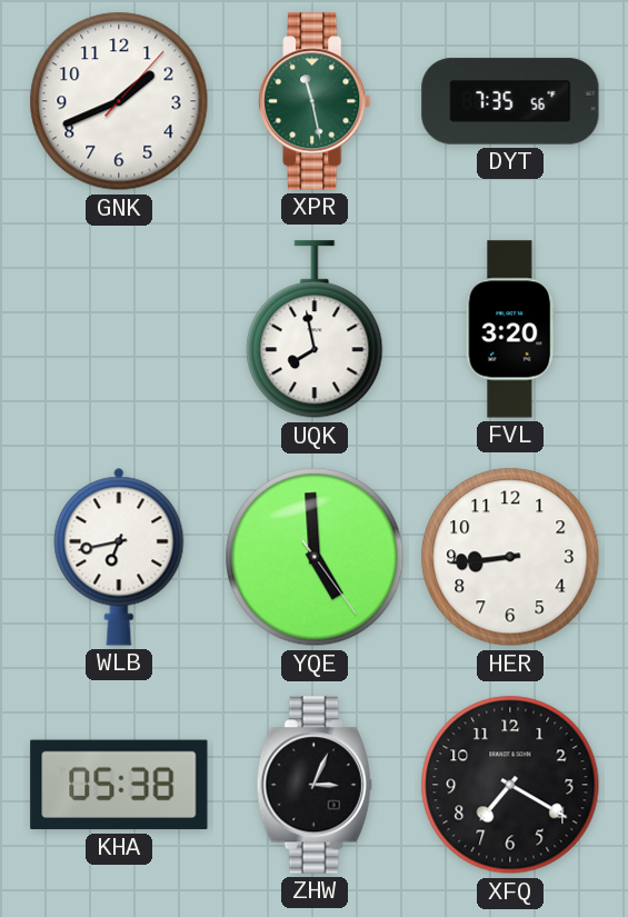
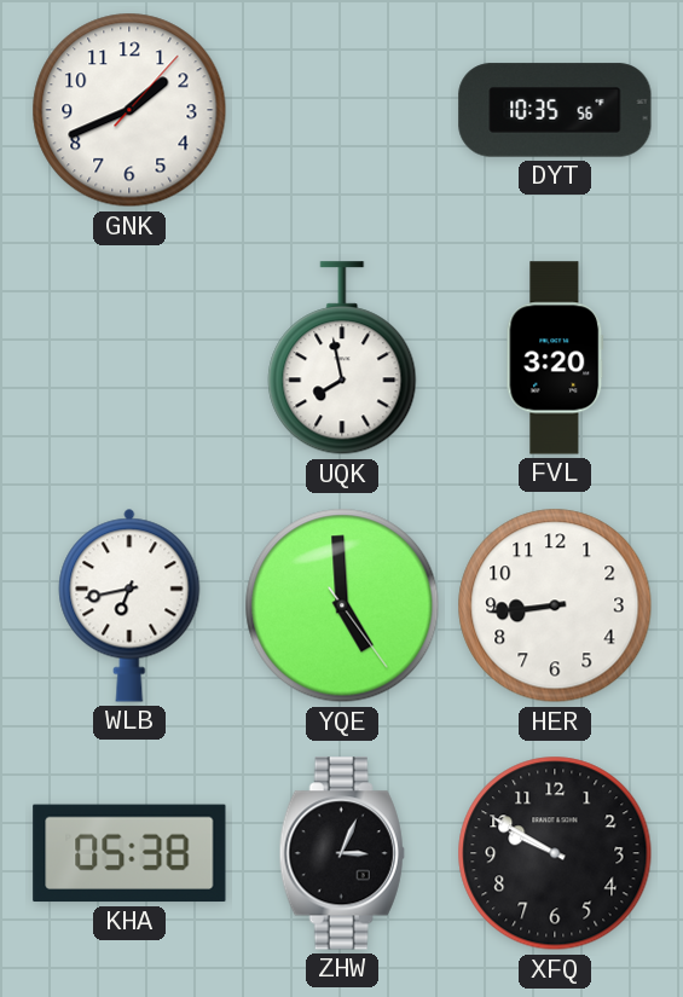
XPR: 11:28 -> none (315, 101)
DYT: 7:35 -> 10:35 (555, 110)
XFQ: 7:20 -> 9:50 (555, 853)
